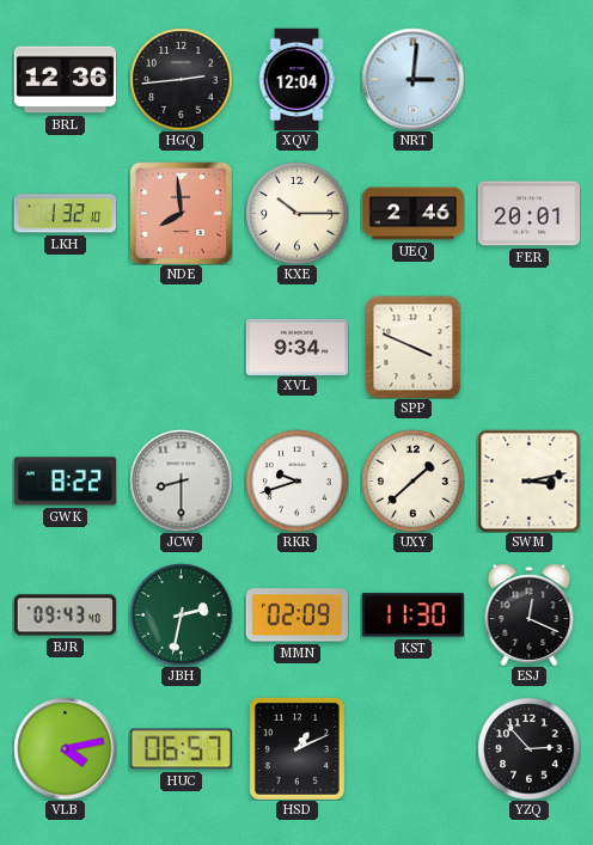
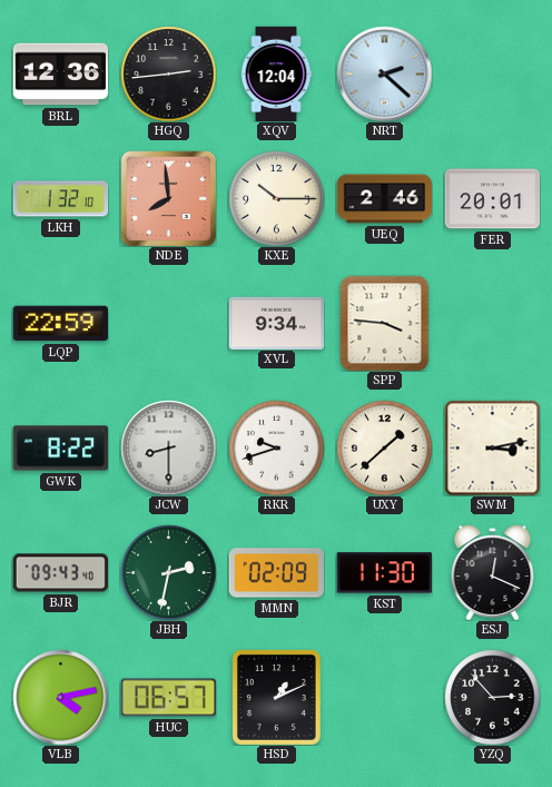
NRT: 3:01 -> 2:22 (384, 73)
LQP: none -> 22:59 (60, 324)
SPP: 3:49 -> 3:46 (385, 323)
